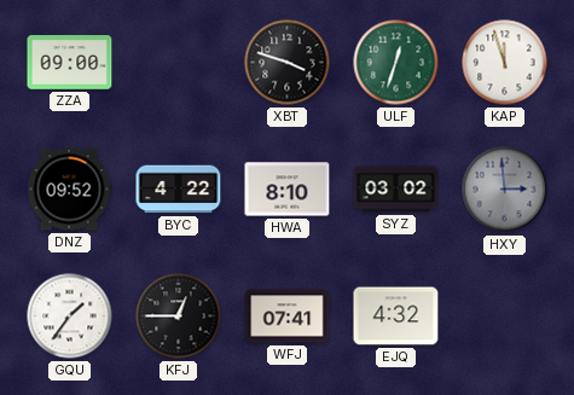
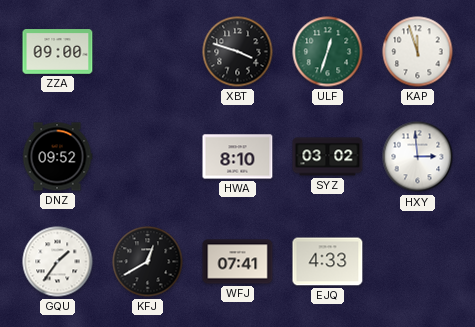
BYC: 4:22 -> none (179, 190)
HXY dial: grey -> white (418, 157)
KFJ: 12:45 -> 12:40 (148, 262)
EJQ: 4:32 -> 4:33 (328, 262)
